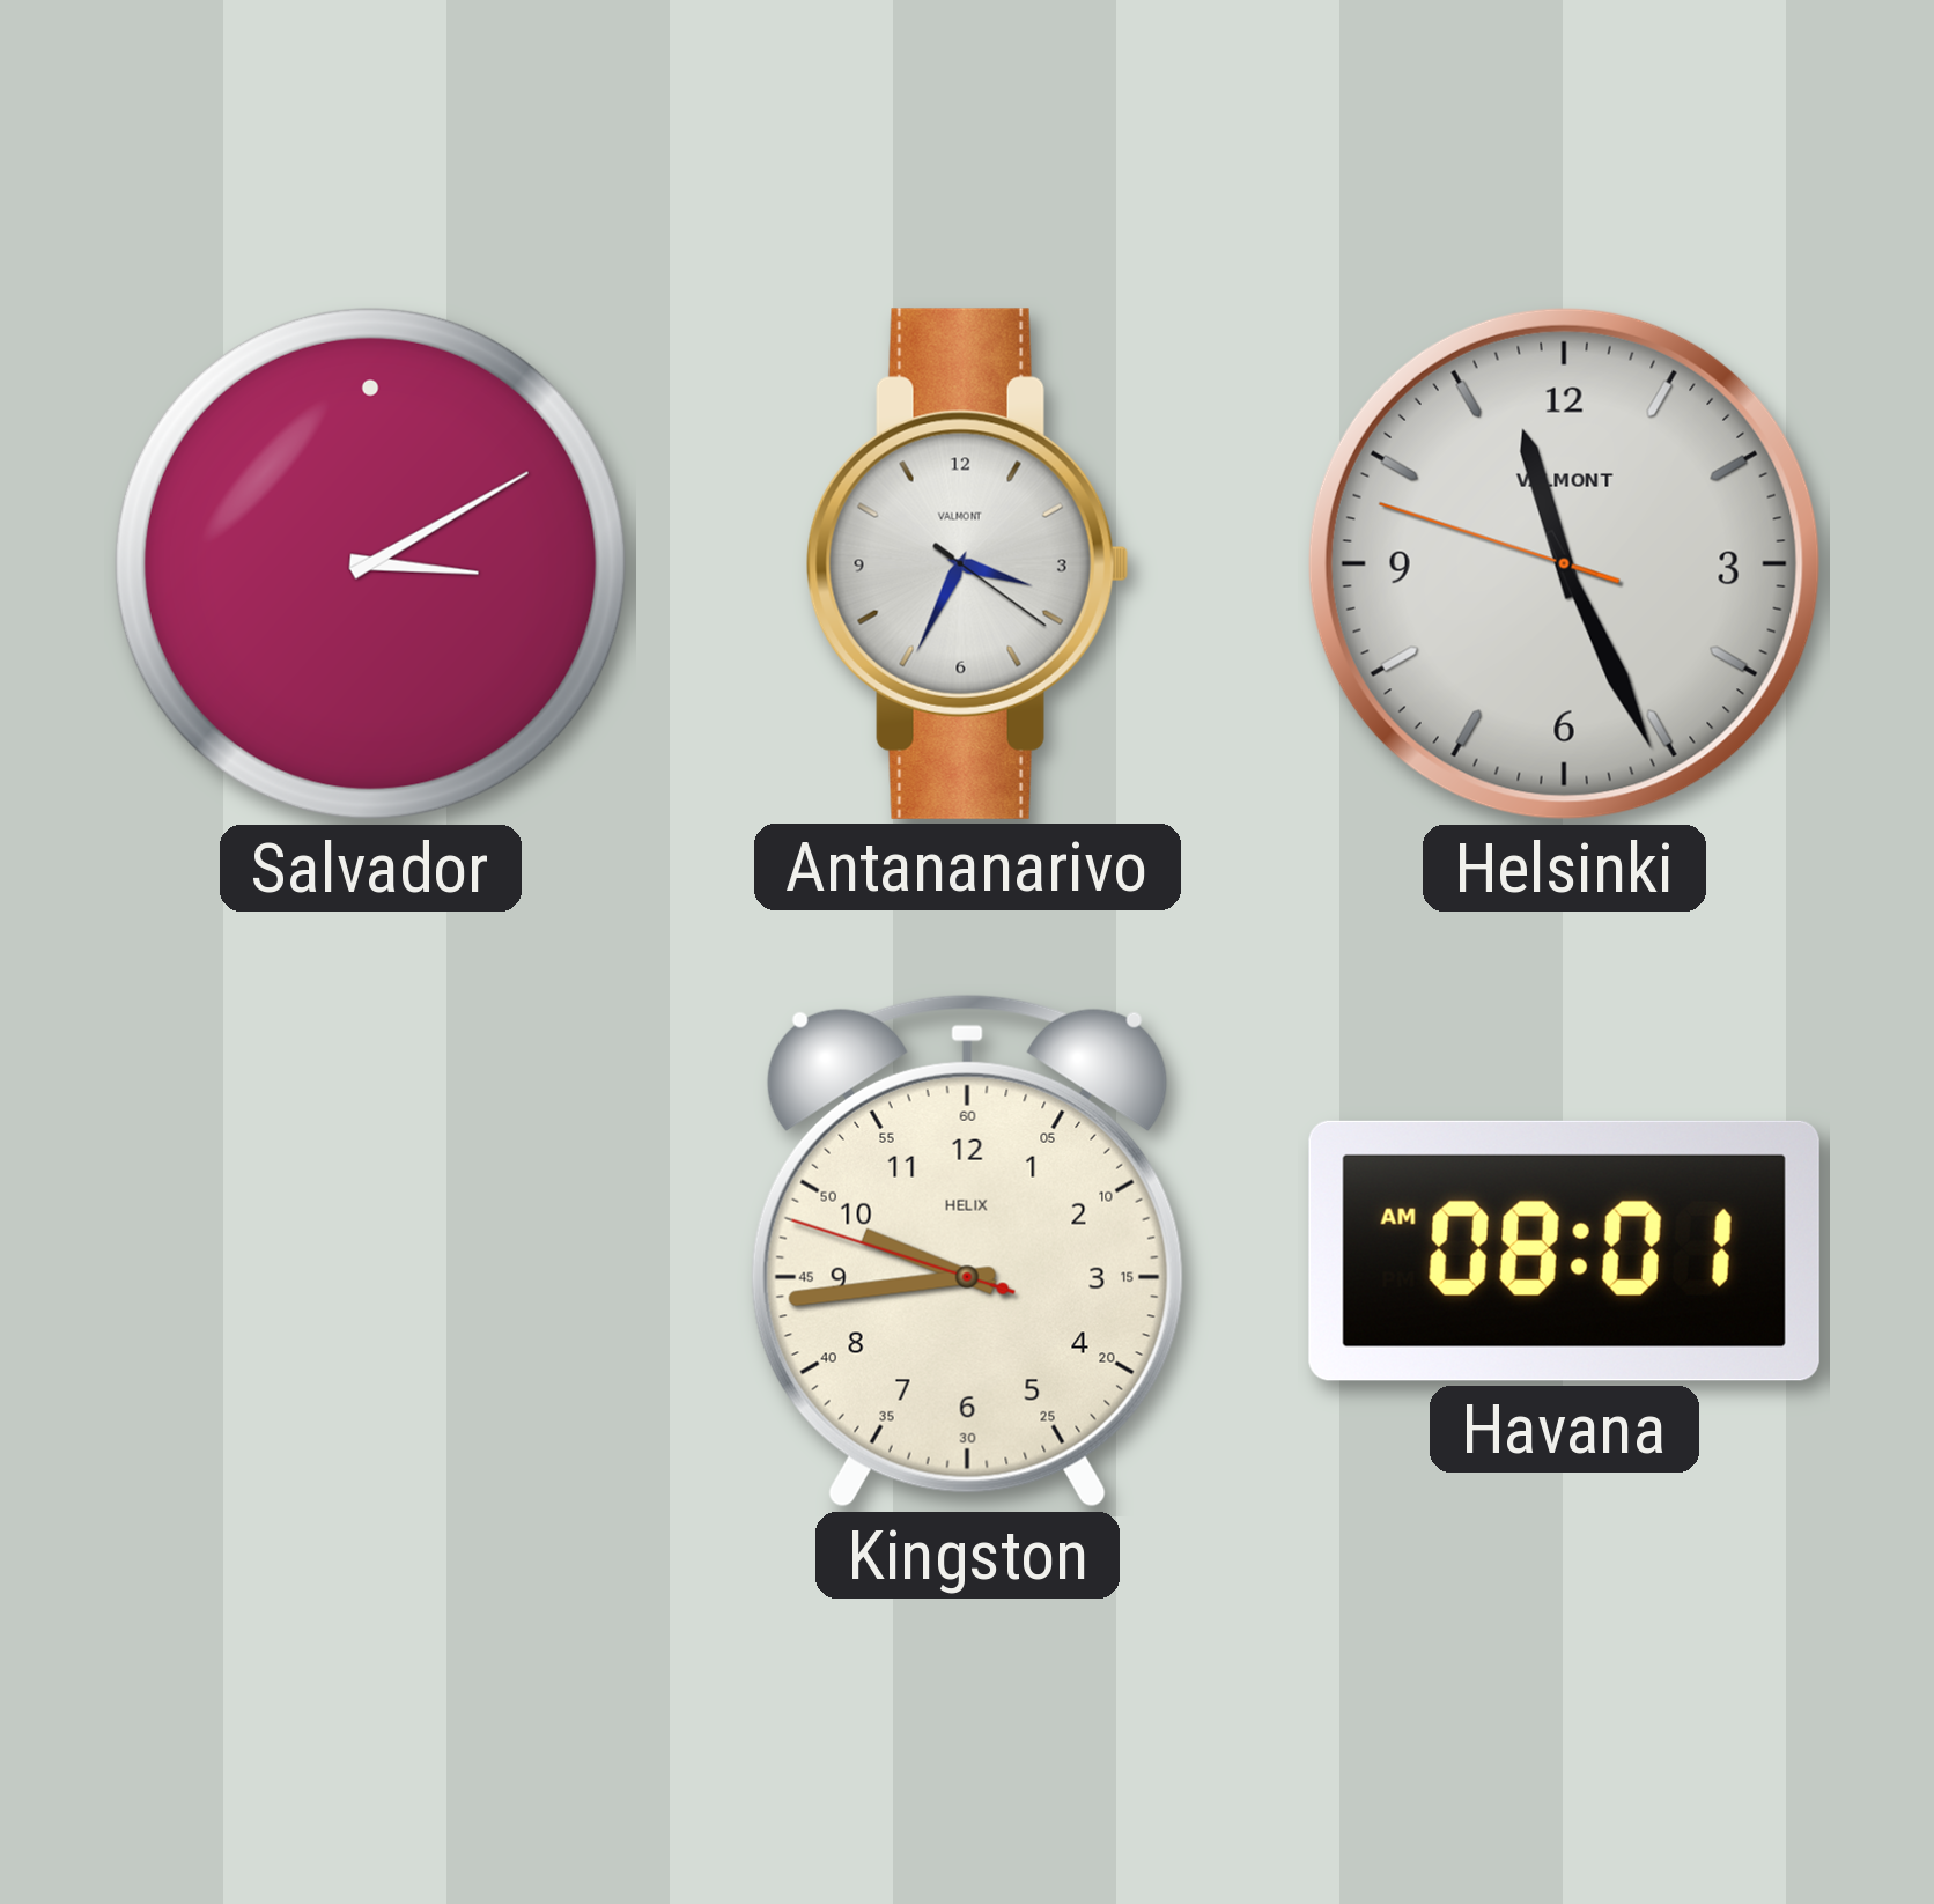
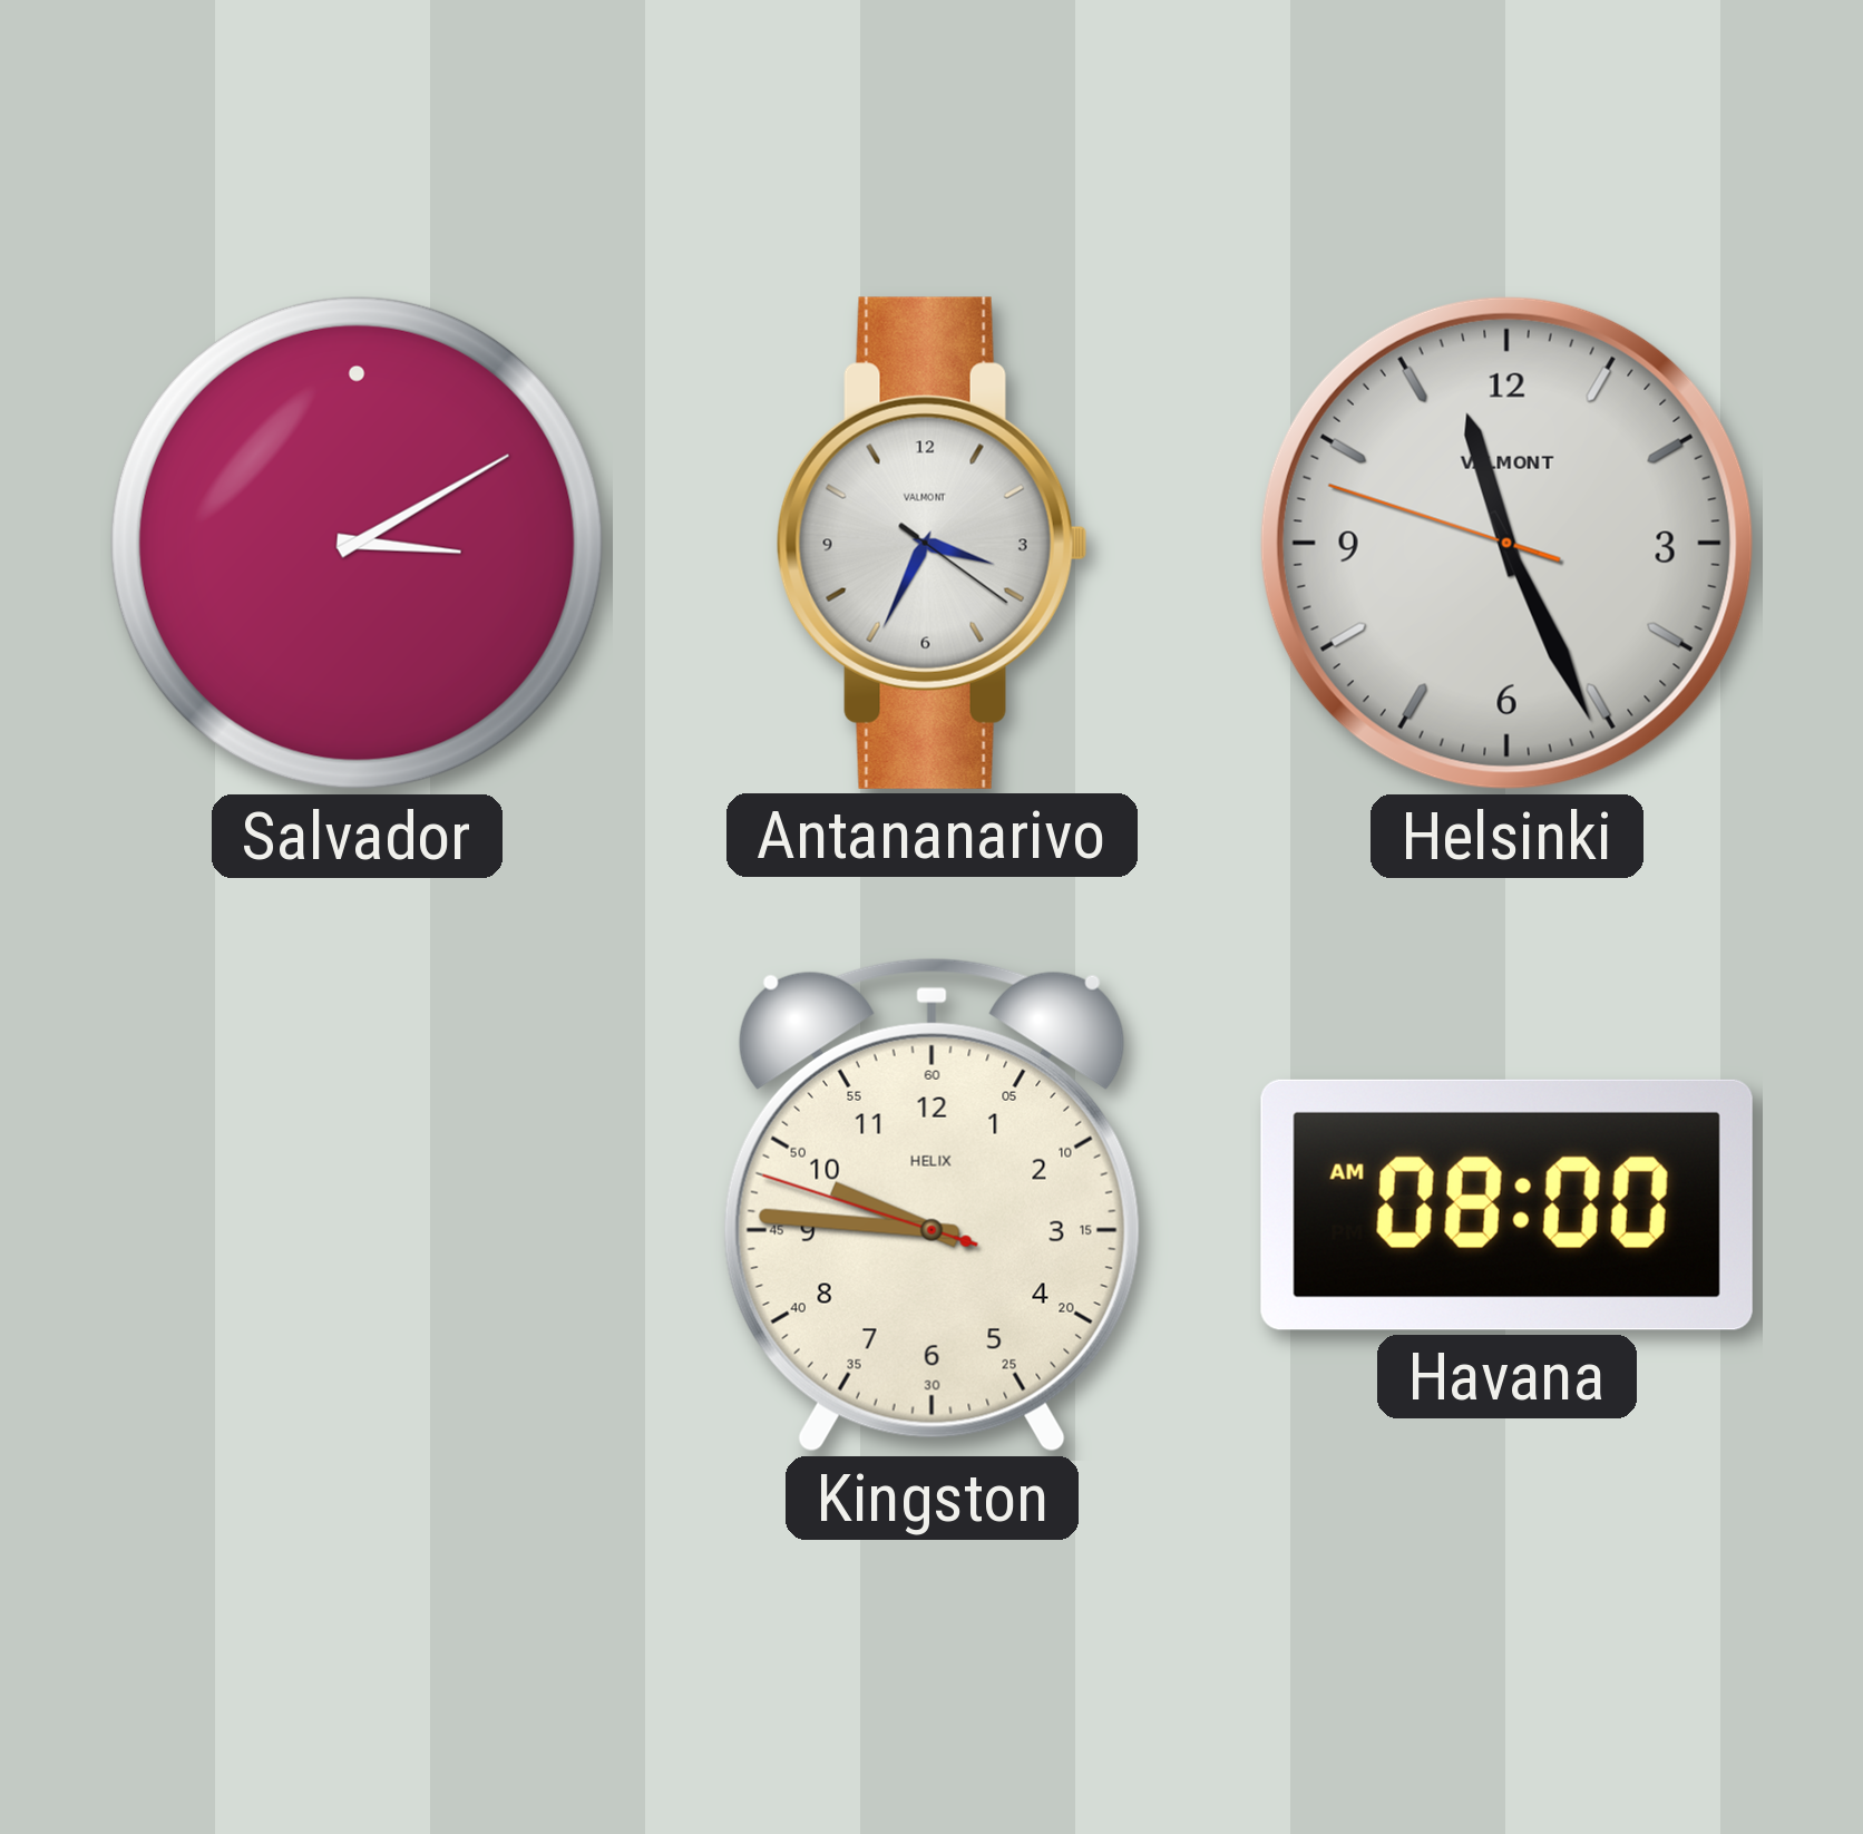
Kingston: 9:43 -> 9:45 (931, 1204)
Havana: 08:01 -> 08:00 (1506, 1204)
